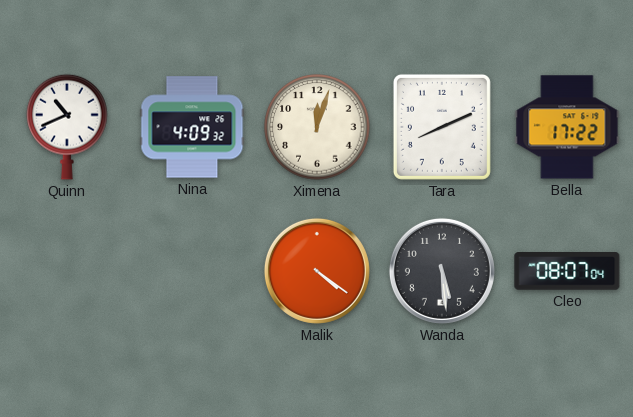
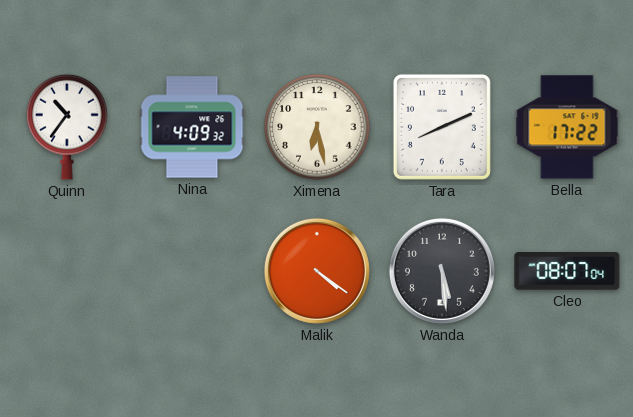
Quinn: 10:41 -> 10:36 (67, 127)
Ximena: 12:03 -> 6:28 (317, 127)
